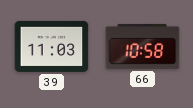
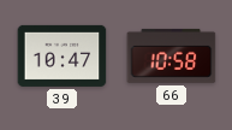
39: 11:03 -> 10:47 (63, 55)
